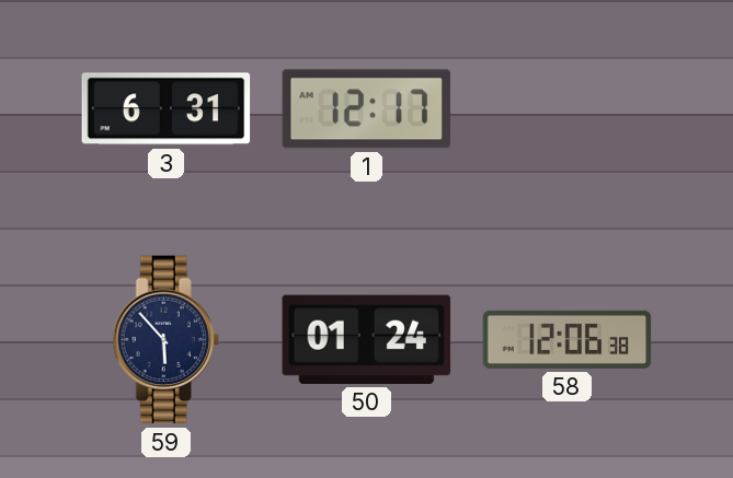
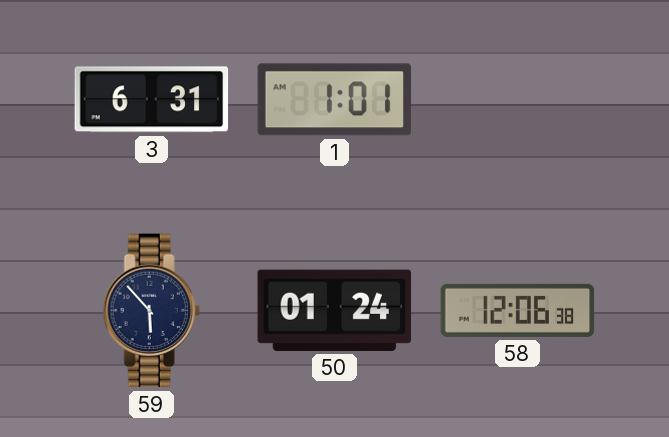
1: 12:17 -> 1:01 (335, 100)
